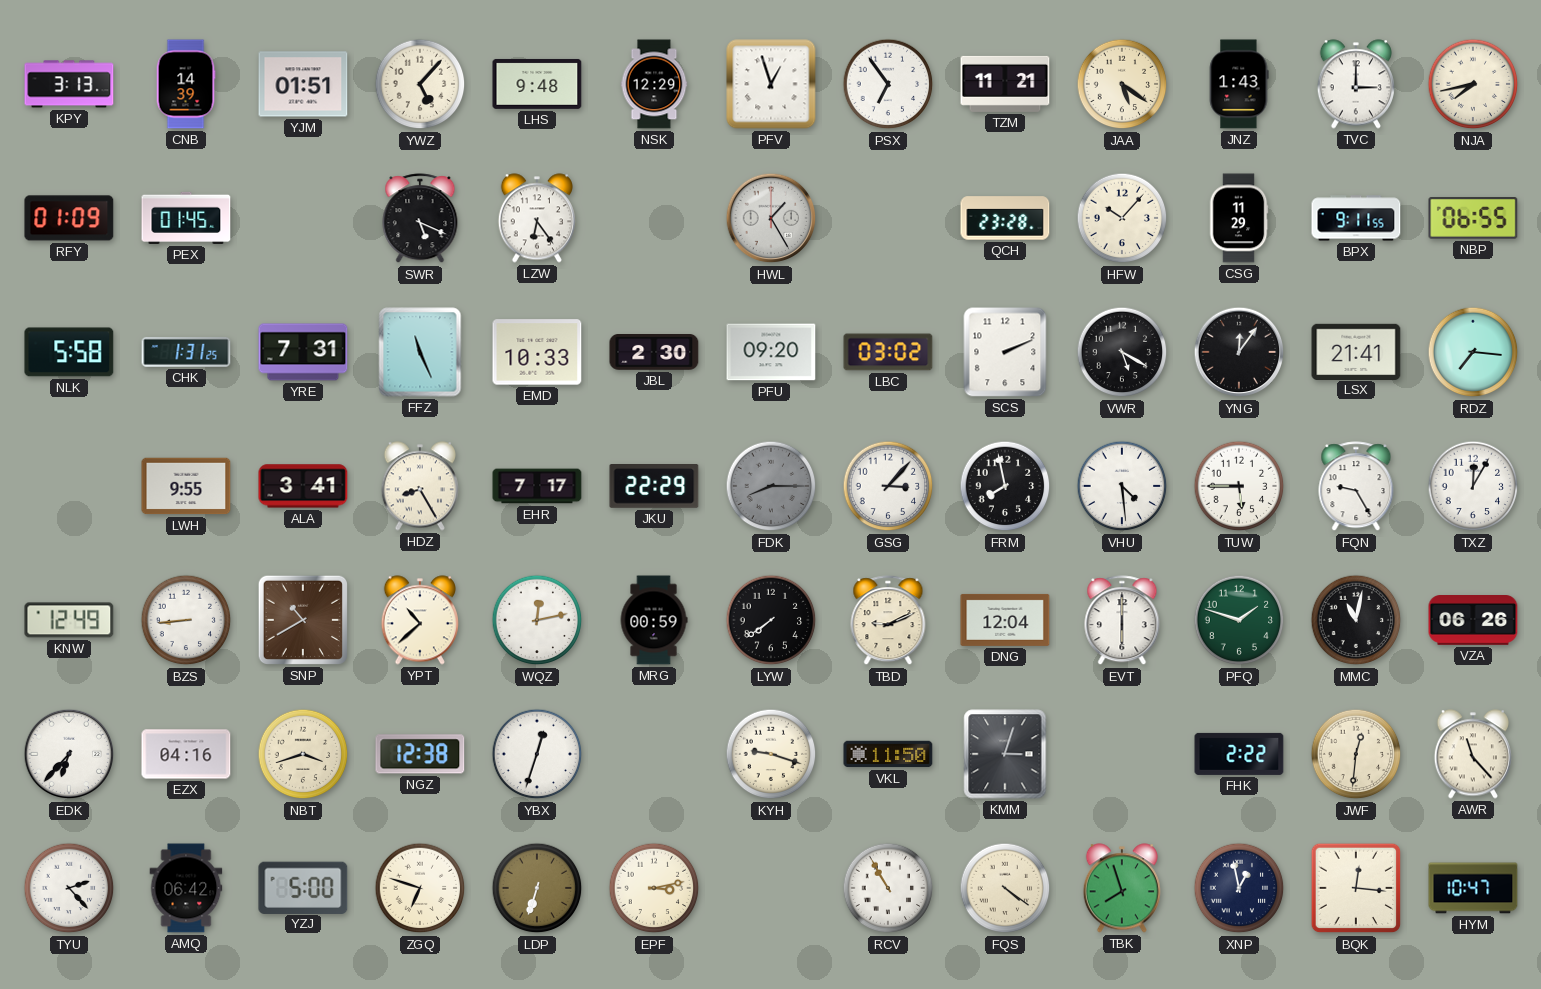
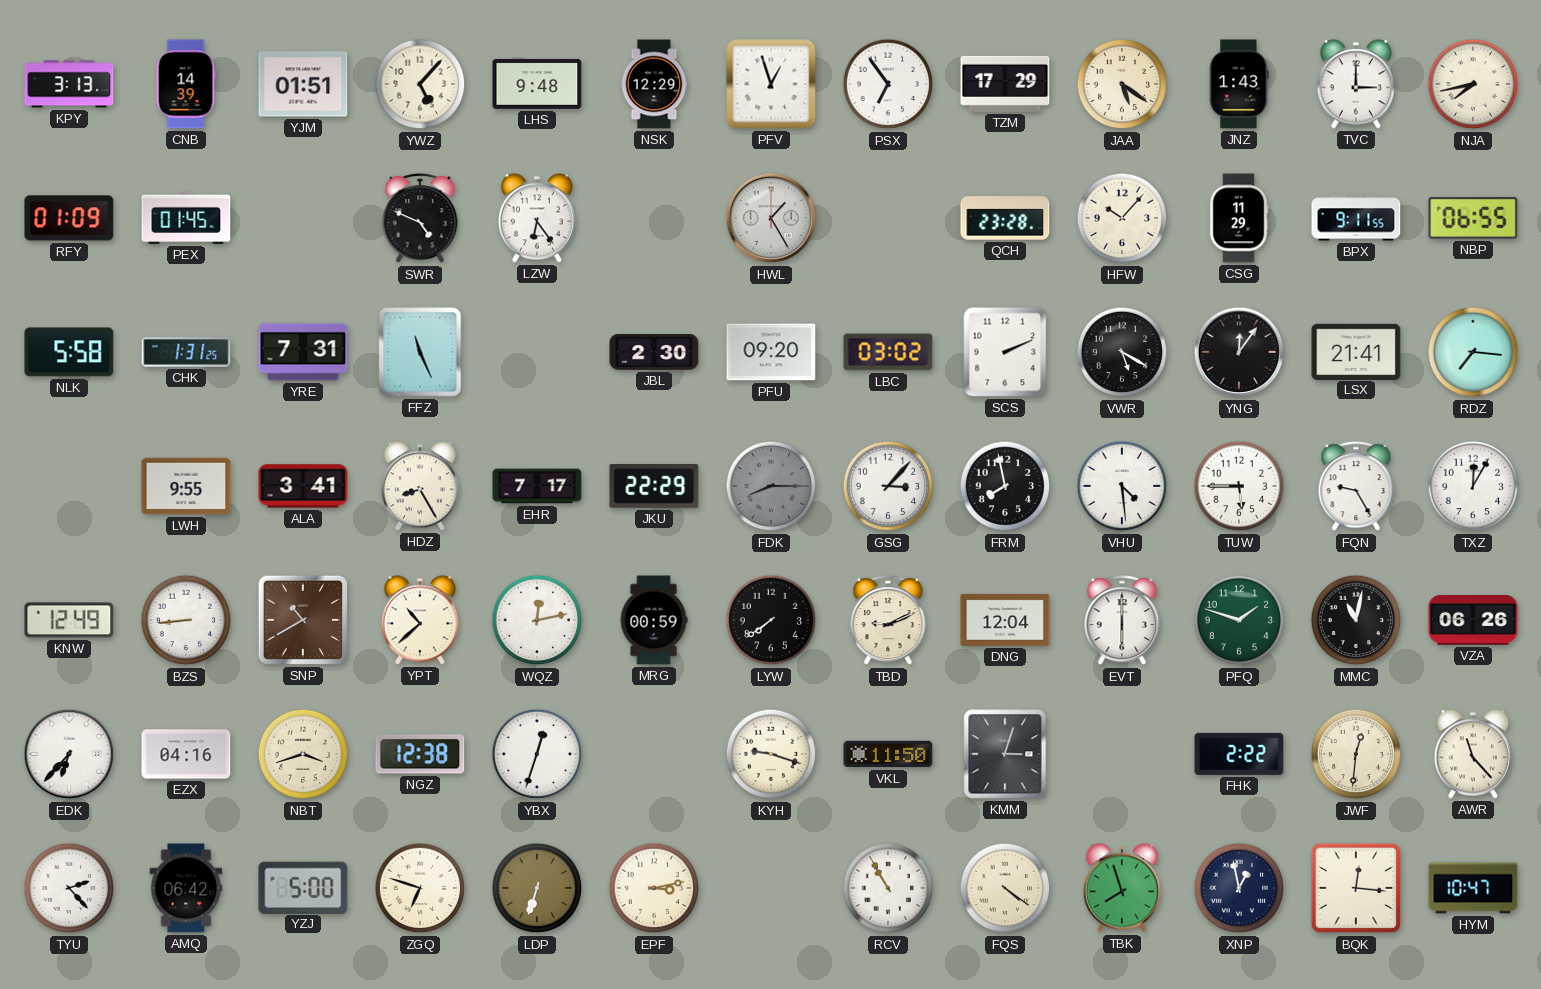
TZM: 11:21 -> 17:29 (1005, 84)
SWR: 5:19 -> 4:49 (420, 219)
EMD: 10:33 -> none (537, 352)
